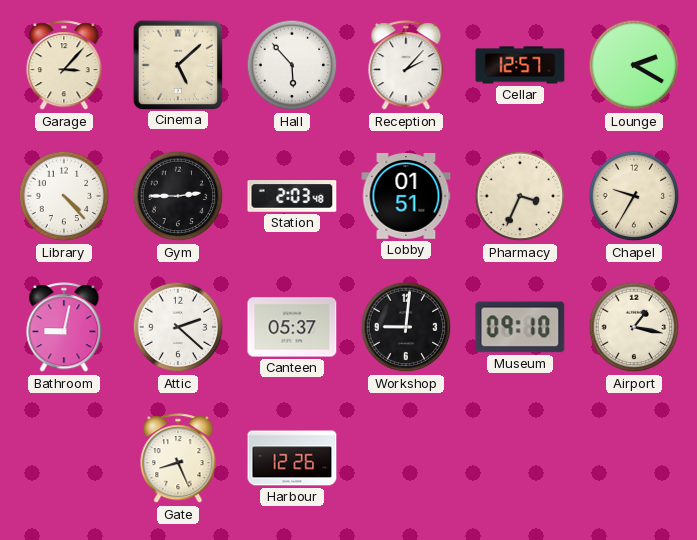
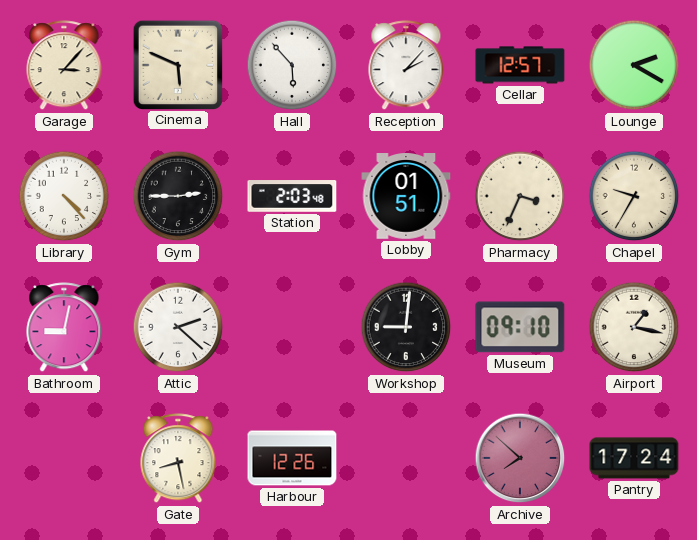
Cinema: 5:08 -> 5:49 (177, 64)
Canteen: 05:37 -> none (292, 327)
Gate: 8:26 -> 8:28 (178, 459)
Archive: none -> 7:52 (520, 458)
Pantry: none -> 17:24 (634, 458)
